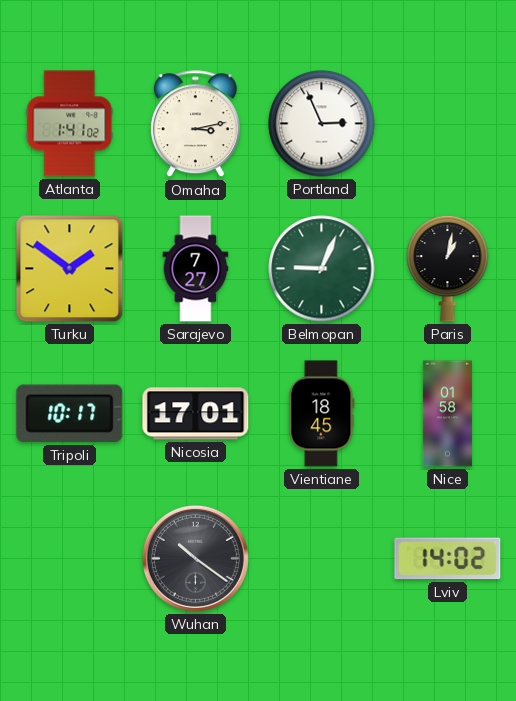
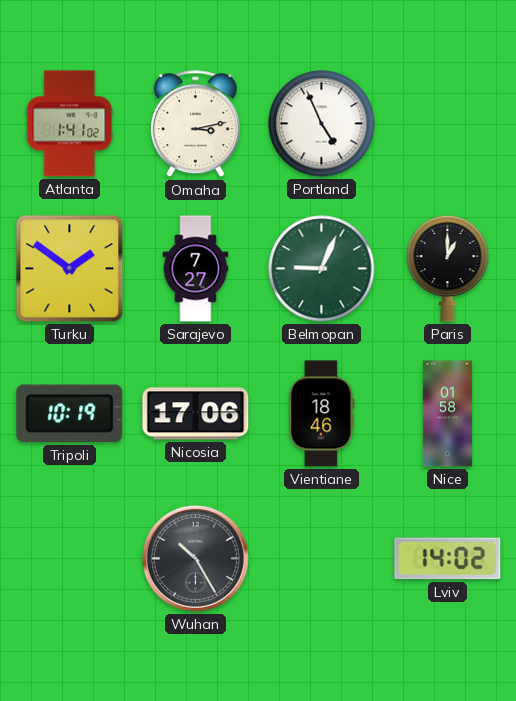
Portland: 2:56 -> 4:56 (322, 124)
Paris: 1:02 -> 1:00 (448, 268)
Tripoli: 10:17 -> 10:19 (70, 414)
Nicosia: 17:01 -> 17:06 (196, 414)
Vientiane: 18:45 -> 18:46 (322, 414)
Wuhan: 10:21 -> 10:25 (195, 558)
